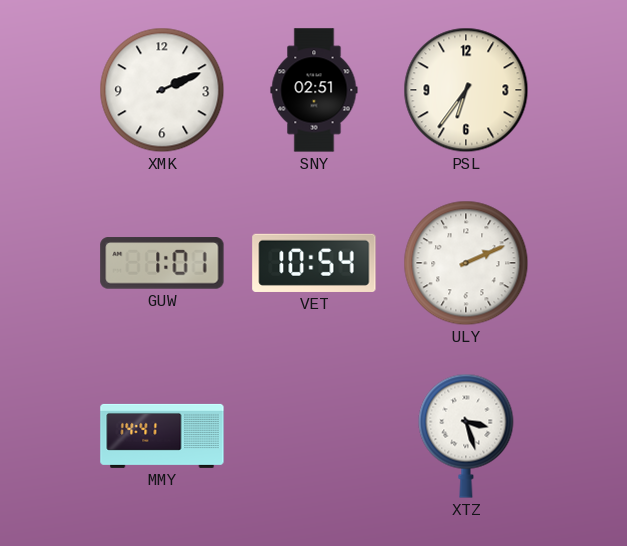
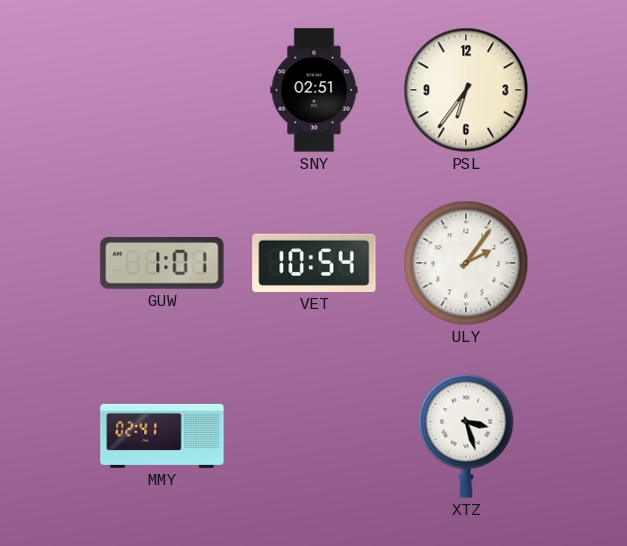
XMK: 2:11 -> none (162, 90)
ULY: 2:11 -> 2:06 (466, 263)
MMY: 14:41 -> 02:41 (162, 436)
